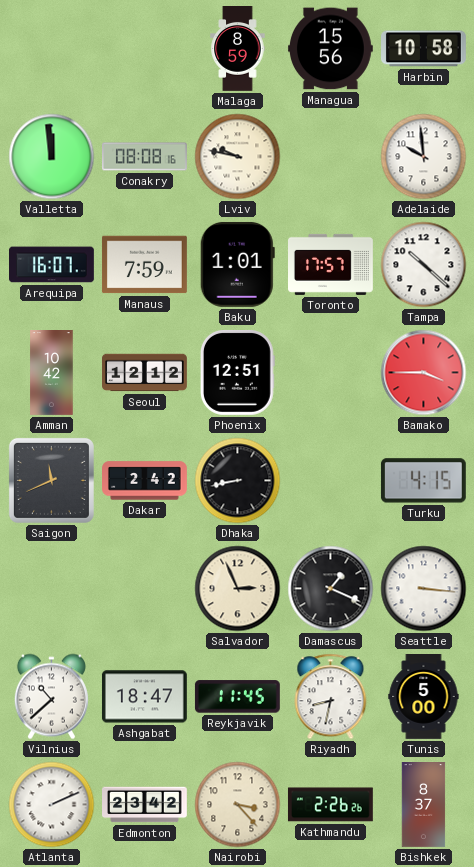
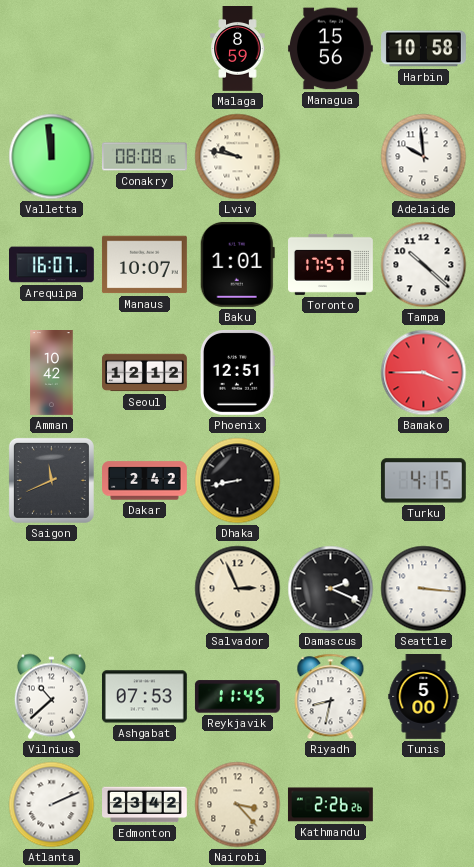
Manaus: 7:59 -> 10:07 (145, 265)
Damascus: 1:19 -> 2:19 (331, 589)
Ashgabat: 18:47 -> 07:53 (144, 697)
Bishkek: 8:37 -> none (424, 805)
